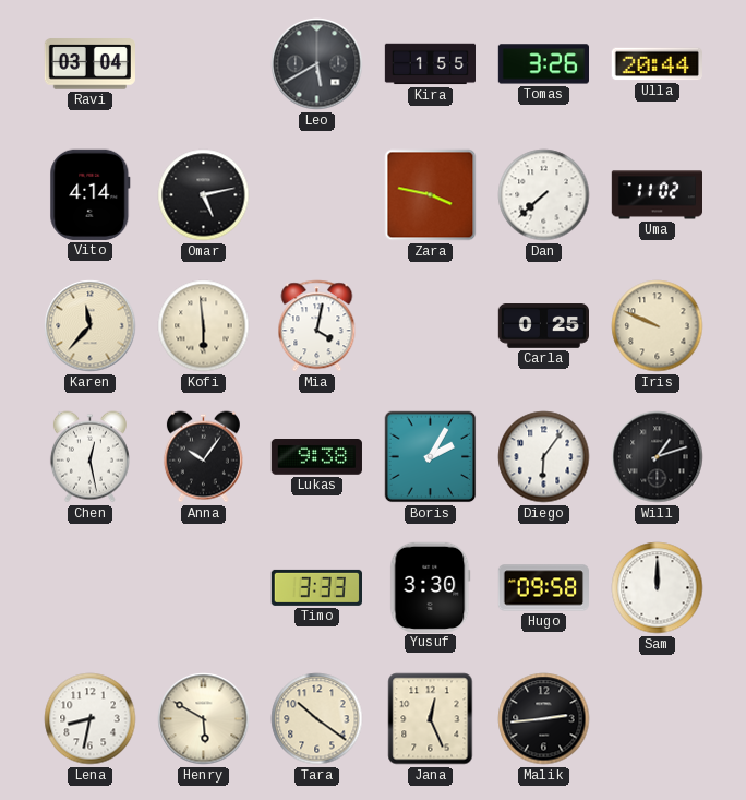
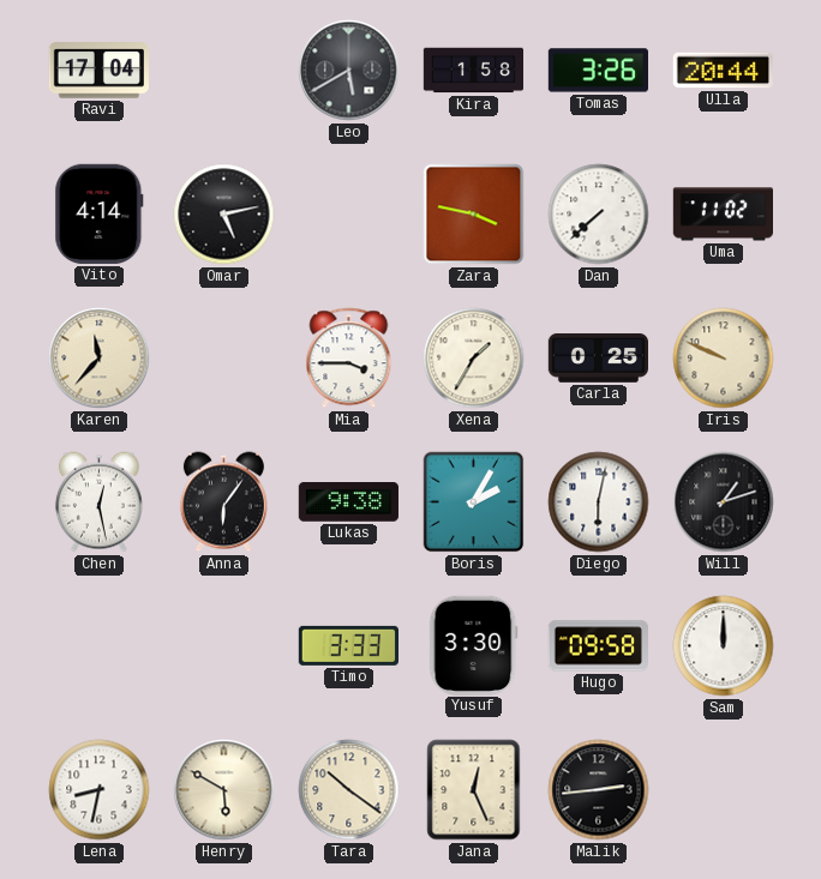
Ravi: 03:04 -> 17:04 (98, 71)
Kira: 1:55 -> 1:58 (474, 71)
Kofi: 5:59 -> none (204, 326)
Mia: 4:02 -> 3:45 (349, 359)
Xena: none -> 1:35 (474, 359)
Anna: 10:06 -> 6:06 (223, 502)
Diego: 6:06 -> 6:02 (599, 502)
